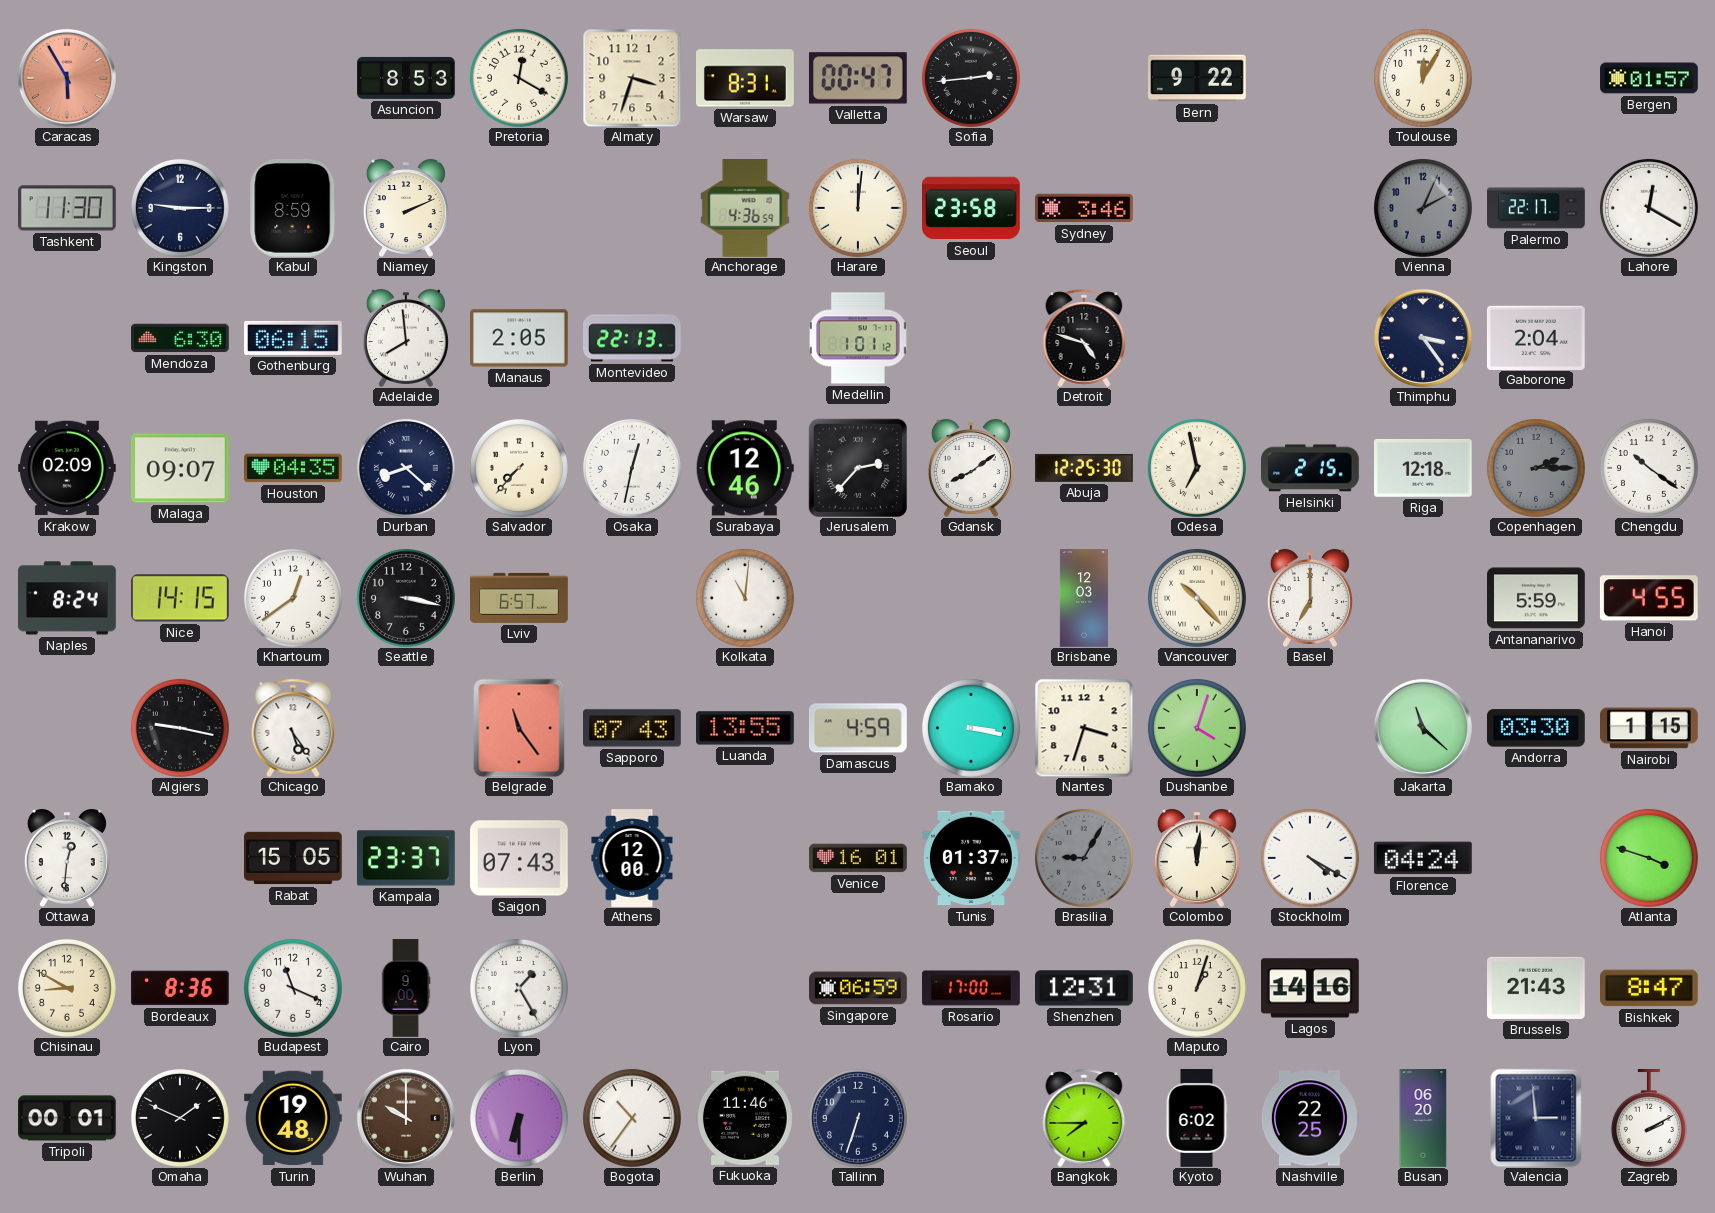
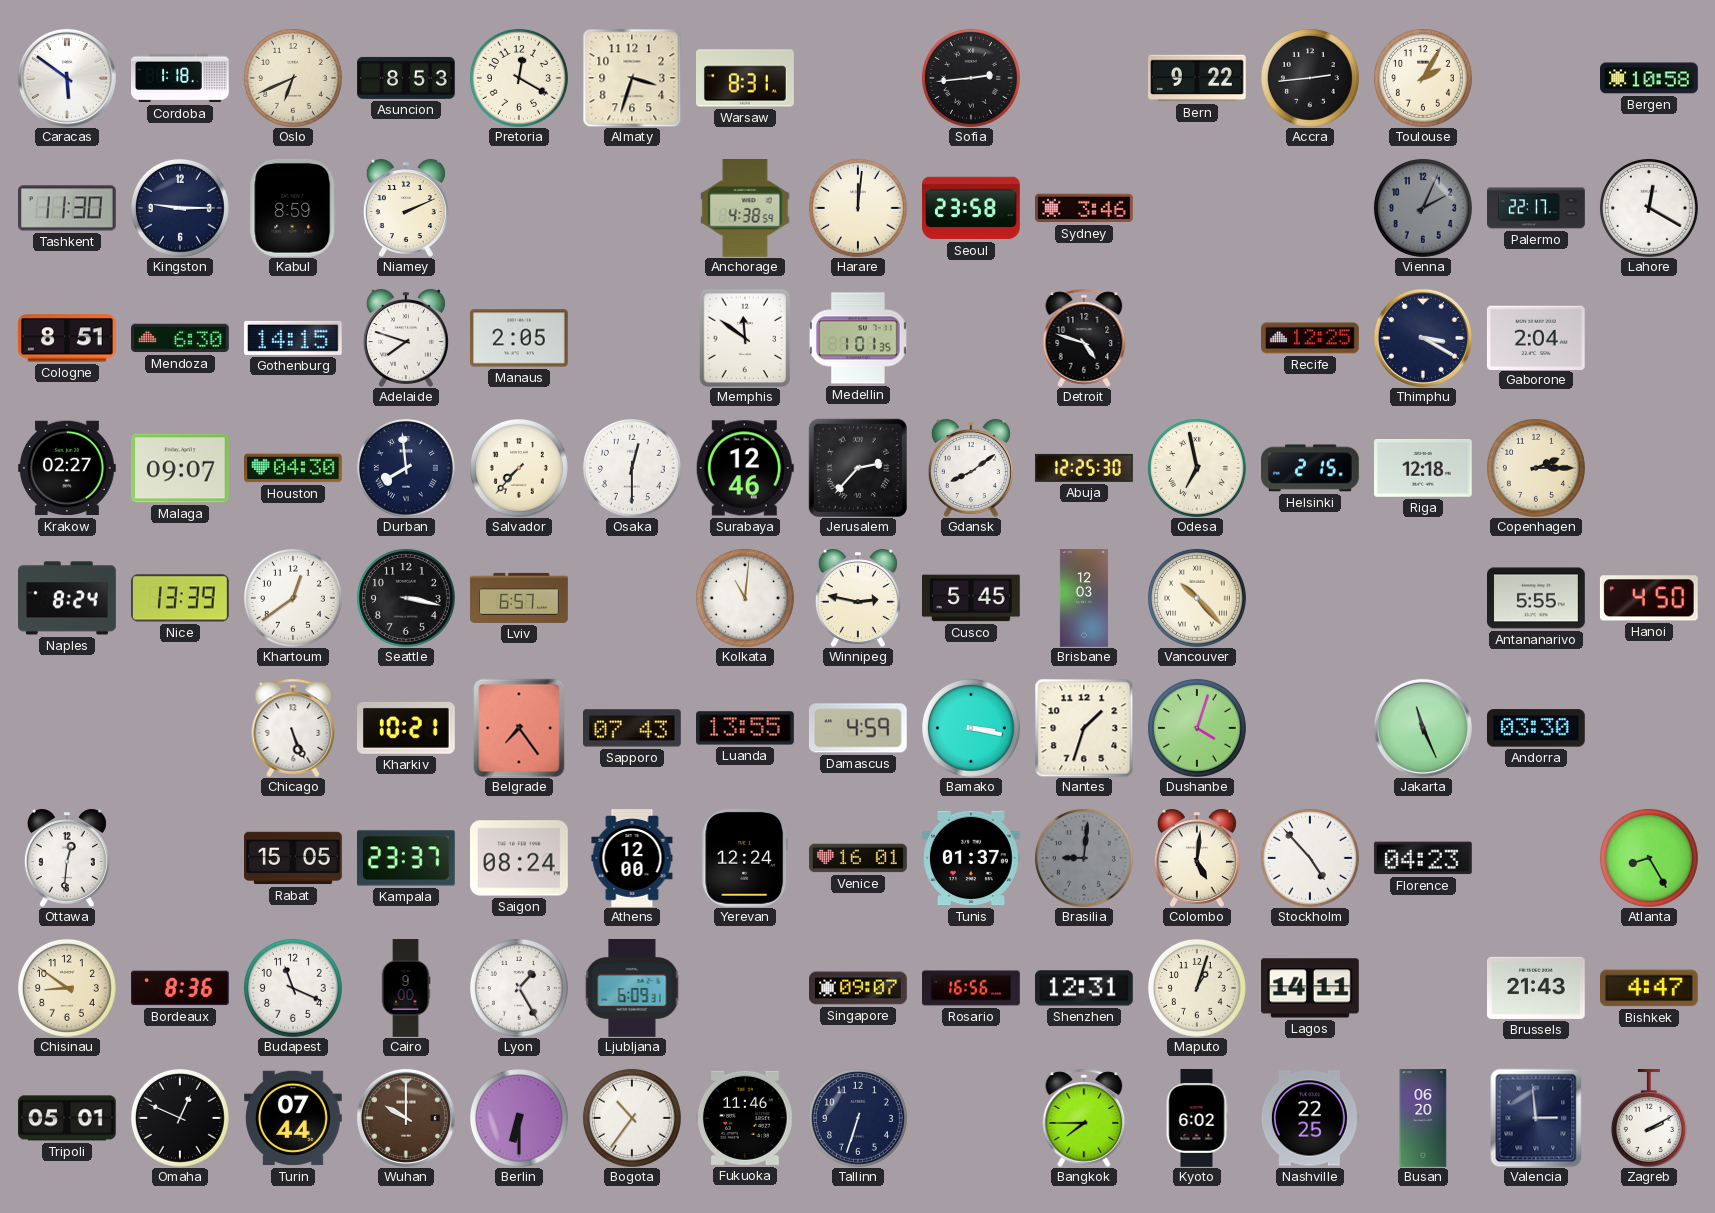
Caracas: 5:55 -> 5:51 (67, 78)
Caracas dial: salmon -> white (67, 78)
Cordoba: none -> 1:18 (181, 78)
Oslo: none -> 6:41 (293, 78)
Valletta: 00:47 -> none (858, 78)
Accra: none -> 2:44 (1310, 78)
Toulouse: 12:05 -> 2:05 (1423, 78)
Bergen: 01:57 -> 10:58 (1649, 78)
Anchorage: 4:36 -> 4:38 (745, 209)
Cologne: none -> 8:51 (67, 338)
Gothenburg: 06:15 -> 14:15 (294, 338)
Adelaide: 7:59 -> 7:48 (406, 337)
Montevideo: 22:13 -> none (632, 338)
Memphis: none -> 11:51 (745, 338)
Medellin: 1:01:12 -> 1:01:35 (858, 338)
Recife: none -> 12:25 (1311, 338)
Thimphu: 3:24 -> 3:20 (1423, 338)
Krakow: 02:09 -> 02:27 (68, 468)
Houston: 04:35 -> 04:30 (294, 468)
Durban: 8:22 -> 7:59 (406, 468)
Osaka: 12:32 -> 12:30 (632, 468)
Copenhagen dial: grey -> cream (1536, 468)
Chengdu: 10:21 -> none (1649, 468)
Nice: 14:15 -> 13:39 (180, 598)
Winnipeg: none -> 2:47 (858, 597)
Cusco: none -> 5:45 (972, 598)
Basel: 7:00 -> none (1310, 597)
Antananarivo: 5:59 -> 5:55 (1537, 598)
Hanoi: 4:55 -> 4:50 (1649, 598)
Algiers: 9:17 -> none (180, 728)
Chicago: 5:24 -> 5:26 (293, 728)
Kharkiv: none -> 10:21 (407, 728)
Belgrade: 11:24 -> 7:24 (519, 728)
Nantes: 3:33 -> 1:33 (1084, 728)
Jakarta: 11:22 -> 11:26 (1423, 728)
Nairobi: 1:15 -> none (1650, 728)
Saigon: 07:43 -> 08:24 (520, 858)
Yerevan: none -> 12:24 (745, 858)
Brasilia: 9:05 -> 9:01 (1084, 858)
Colombo: 12:01 -> 5:01 (1197, 857)
Stockholm: 4:20 -> 4:53 (1310, 858)
Florence: 04:24 -> 04:23 (1423, 858)
Atlanta: 3:48 -> 8:25 (1649, 858)
Chisinau: 8:50 -> 8:51 (67, 988)
Ljubljana: none -> 6:09 (632, 989)
Singapore: 06:59 -> 09:07 (858, 988)
Rosario: 17:00 -> 16:56 (971, 988)
Lagos: 14:16 -> 14:11 (1311, 988)
Bishkek: 8:47 -> 4:47 (1650, 988)
Tripoli: 00:01 -> 05:01 (68, 1118)
Omaha: 1:49 -> 12:49 (180, 1118)
Turin: 19:48 -> 07:44 (294, 1118)
